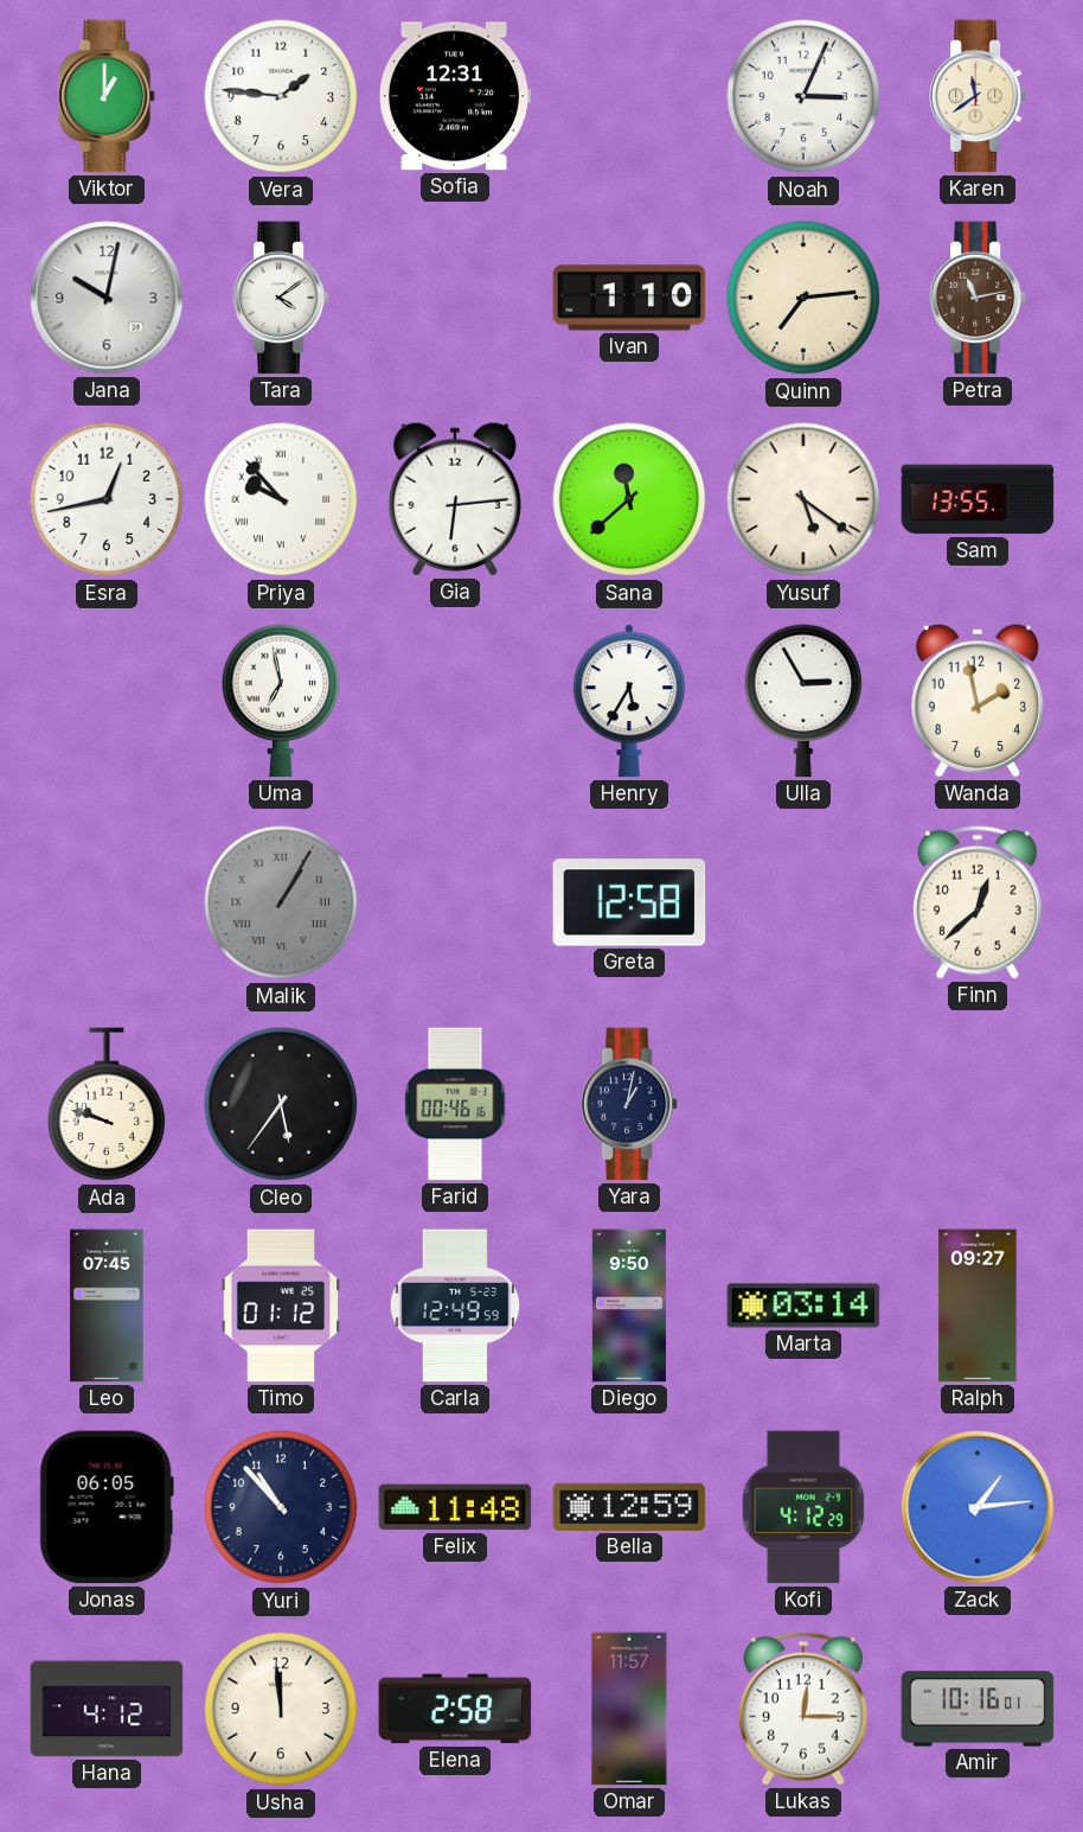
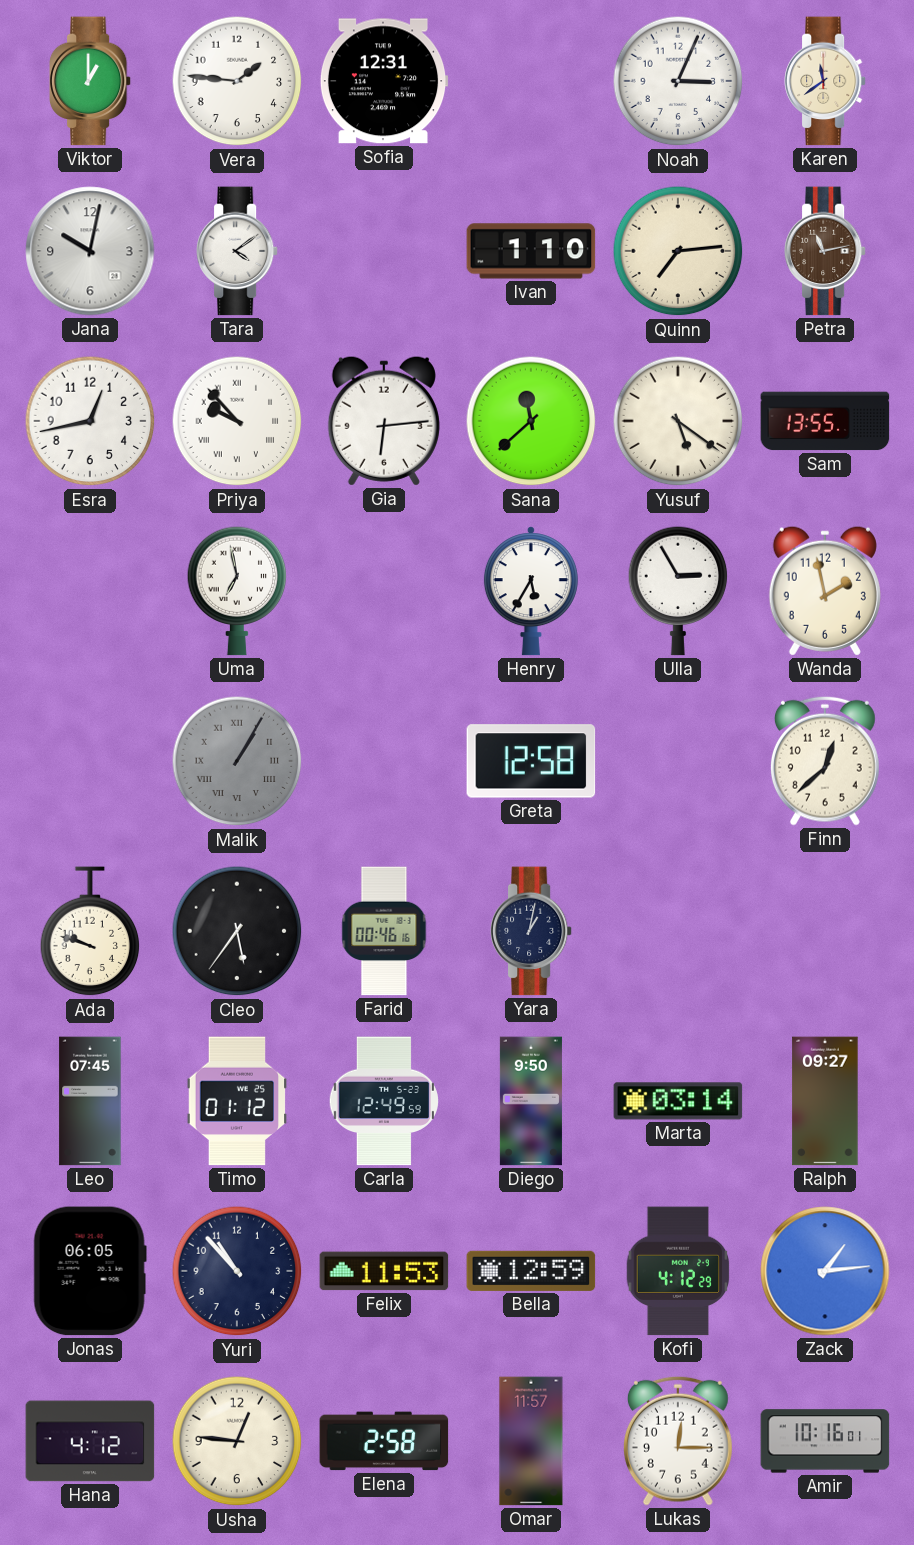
Felix: 11:48 -> 11:53 (384, 1271)
Usha: 11:59 -> 12:46 (237, 1441)
